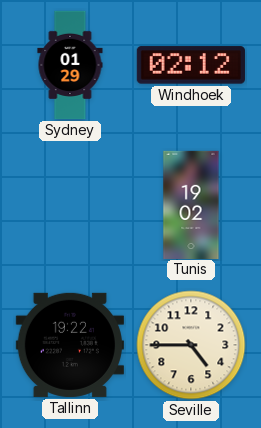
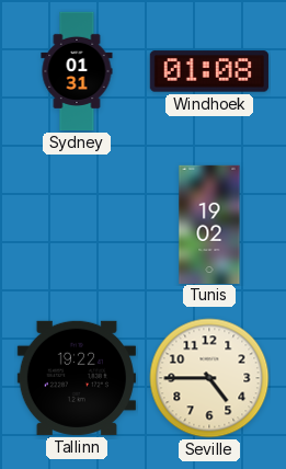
Sydney: 01:29 -> 01:31 (77, 71)
Windhoek: 02:12 -> 01:08 (209, 71)
